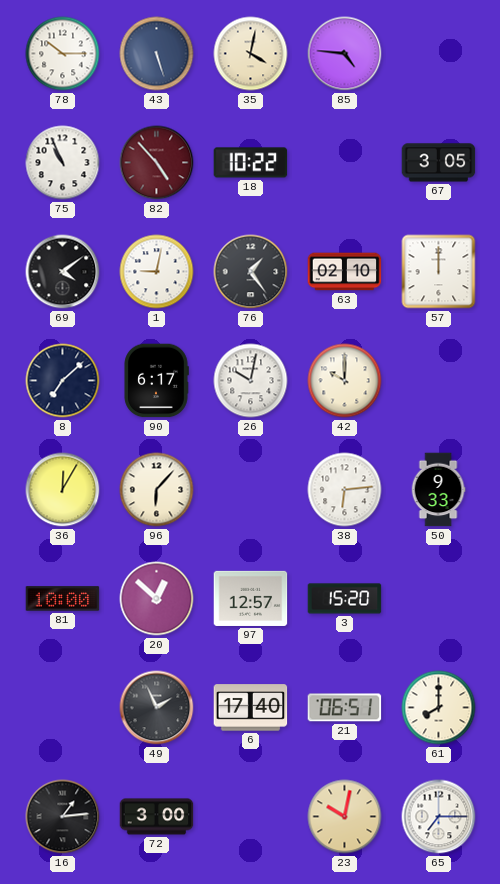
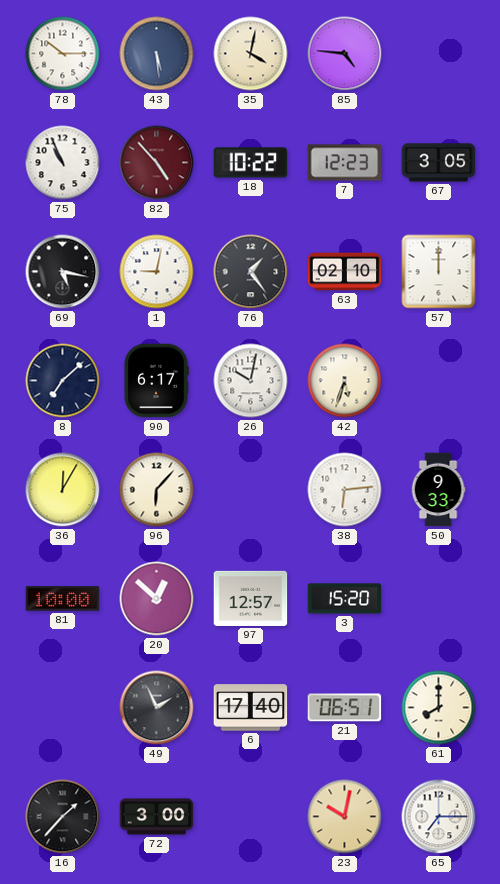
43: 5:27 -> 5:29 (157, 54)
7: none -> 12:23 (345, 163)
69: 4:09 -> 5:17 (63, 272)
42: 10:00 -> 5:33 (345, 381)
16: 1:14 -> 1:37 (63, 817)
